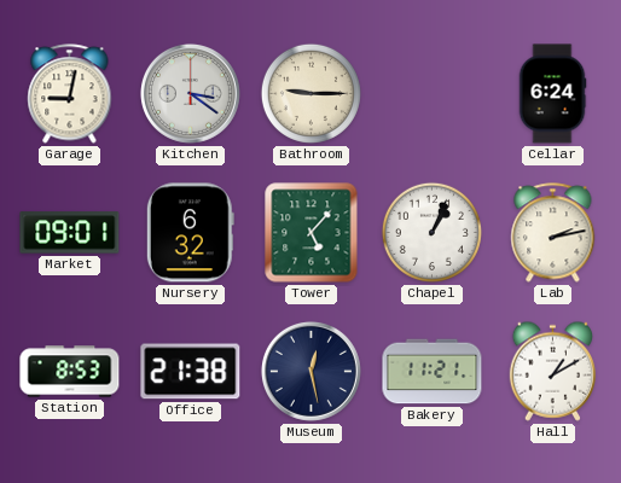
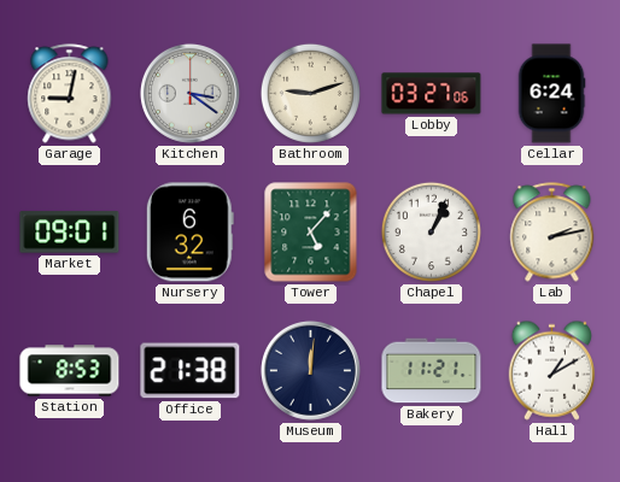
Bathroom: 9:15 -> 9:12 (310, 93)
Lobby: none -> 03:27 (432, 94)
Museum: 12:28 -> 12:01 (310, 370)
